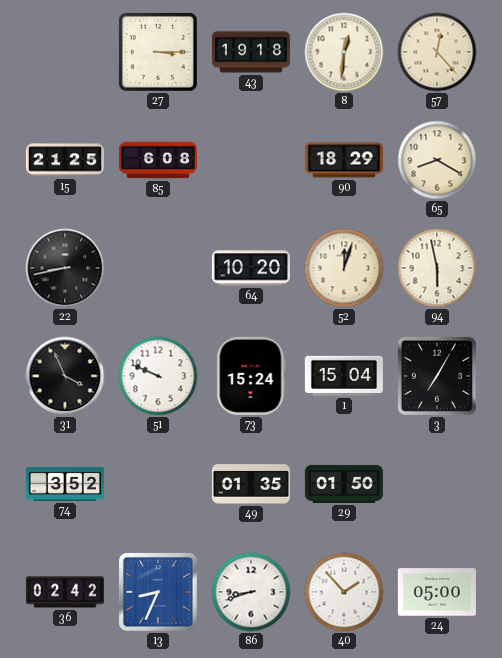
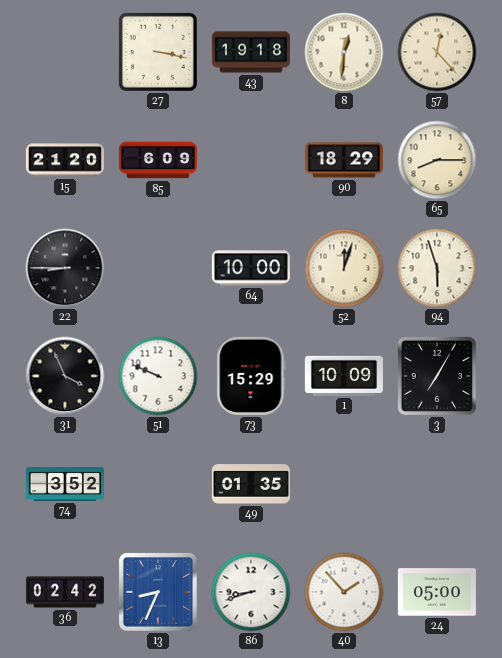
27: 3:15 -> 3:17 (158, 52)
15: 21:25 -> 21:20 (65, 160)
85: 6:08 -> 6:09 (158, 160)
65: 8:20 -> 8:15 (437, 160)
22: 8:43 -> 8:45 (65, 268)
64: 10:20 -> 10:00 (251, 268)
94: 5:58 -> 5:57 (437, 268)
73: 15:24 -> 15:29 (251, 376)
1: 15:04 -> 10:09 (344, 376)
29: 01:50 -> none (344, 484)
